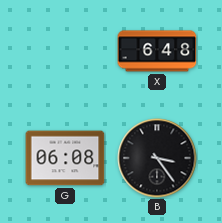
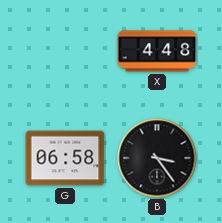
X: 6:48 -> 4:48 (157, 51)
G: 06:08 -> 06:58 (65, 158)
